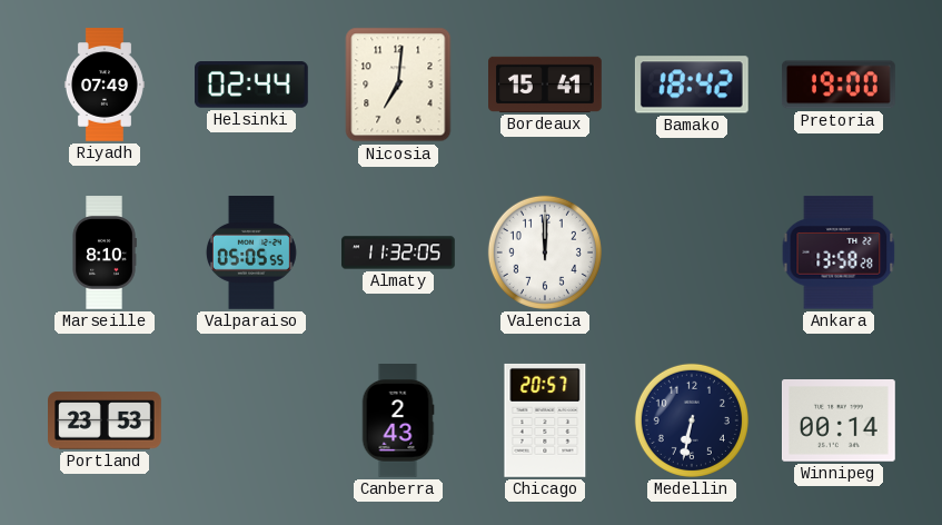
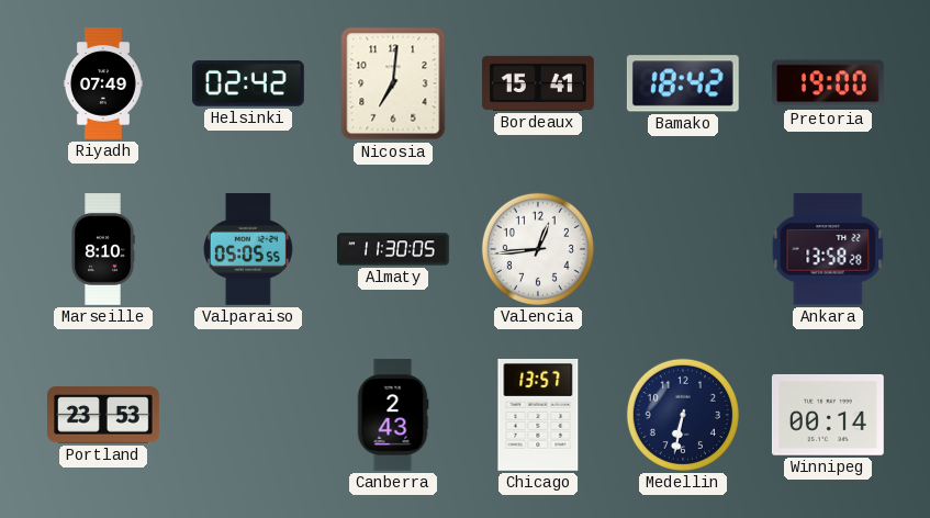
Helsinki: 02:44 -> 02:42 (249, 83)
Almaty: 11:32 -> 11:30 (393, 249)
Valencia: 12:00 -> 12:44 (538, 249)
Chicago: 20:57 -> 13:57 (538, 415)
